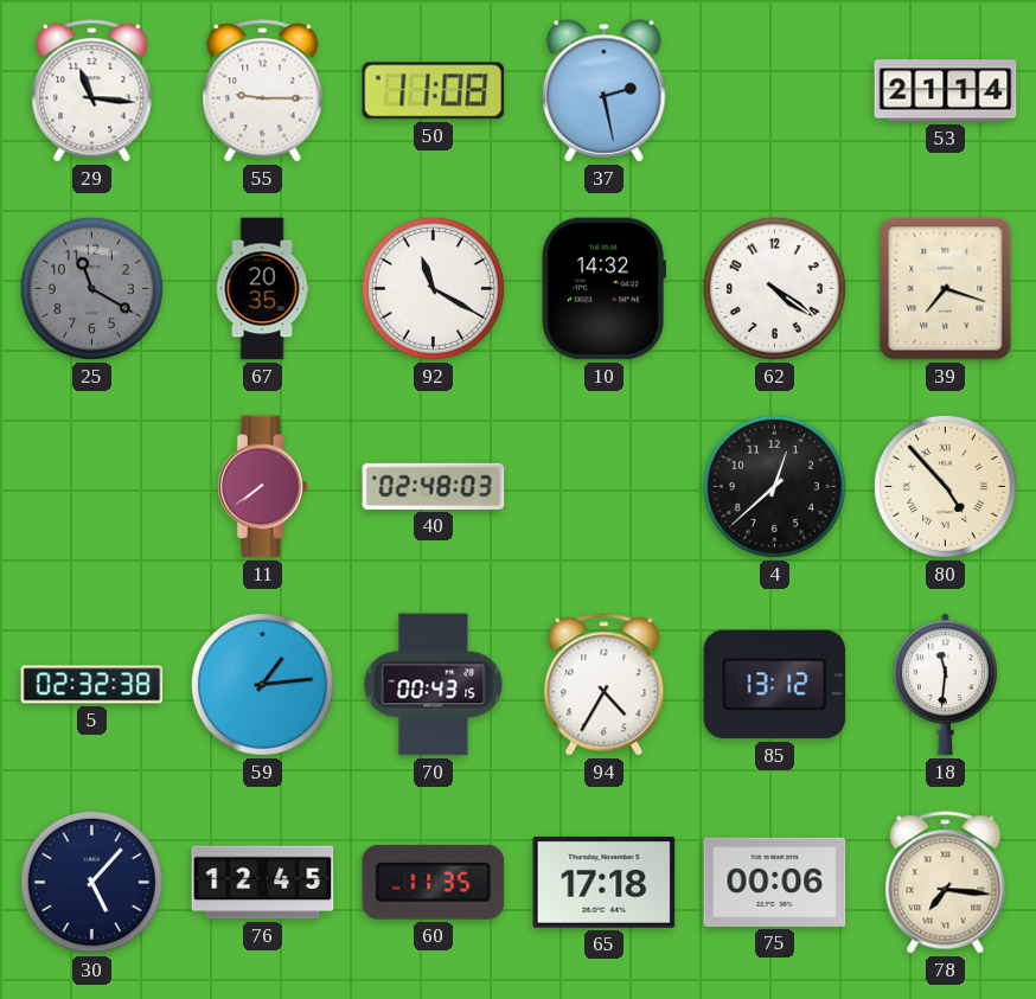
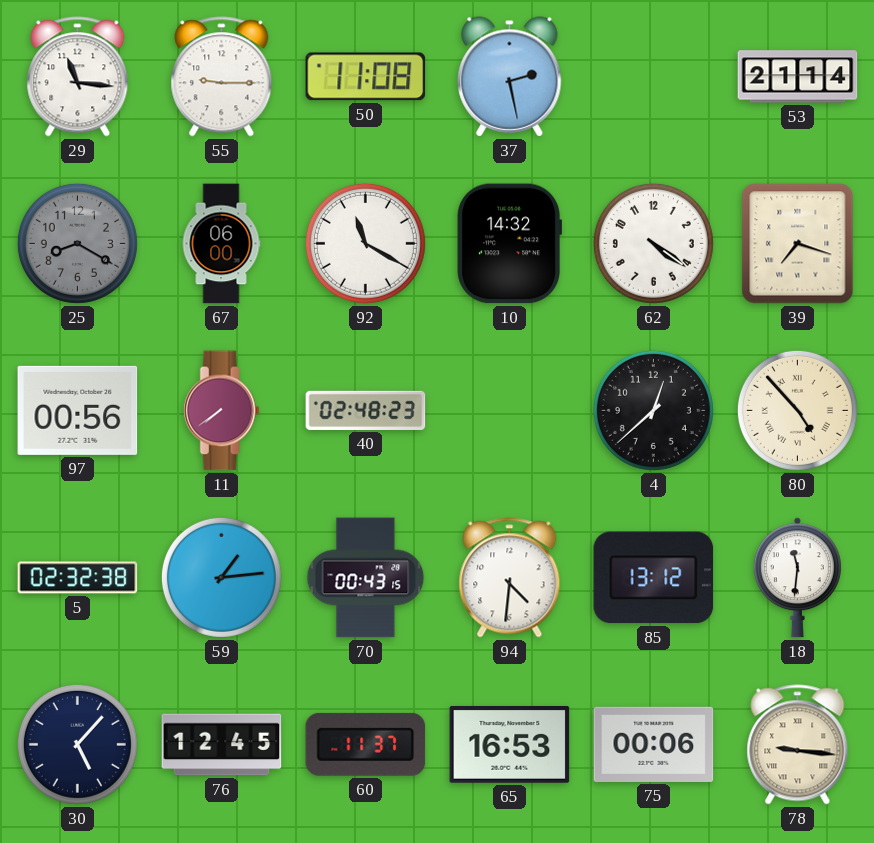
25: 11:20 -> 8:20 (77, 243)
67: 20:35 -> 06:00 (221, 244)
97: none -> 00:56 (78, 410)
40: 02:48:03 -> 02:48:23 (366, 410)
94: 4:35 -> 4:31 (510, 578)
60: 11:35 -> 11:37 (366, 744)
65: 17:18 -> 16:53 (510, 745)
78: 7:16 -> 9:16 (798, 745)
